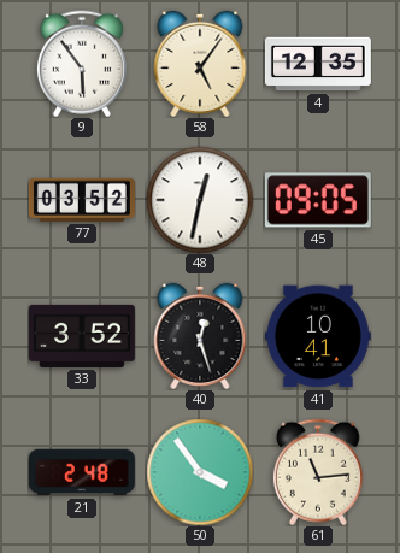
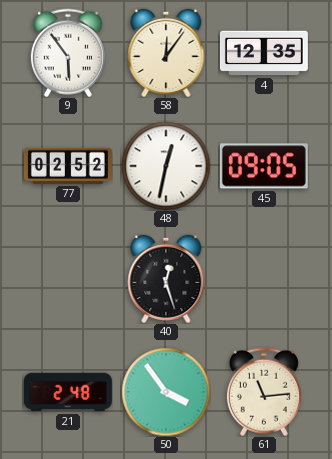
58: 5:06 -> 12:06 (166, 53)
77: 03:52 -> 02:52 (68, 166)
33: 3:52 -> none (82, 336)
41: 10:41 -> none (318, 336)
